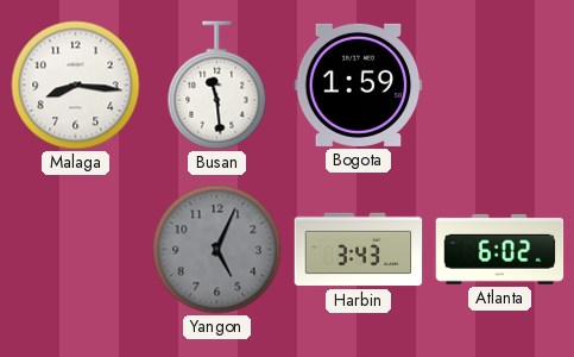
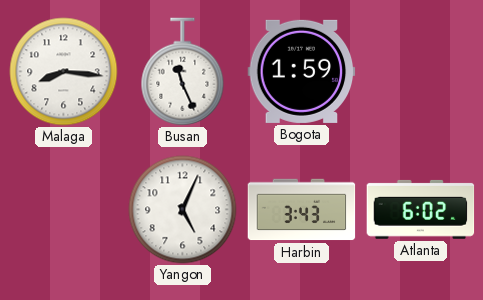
Busan: 11:29 -> 11:26 (183, 72)
Yangon dial: grey -> white (183, 210)
